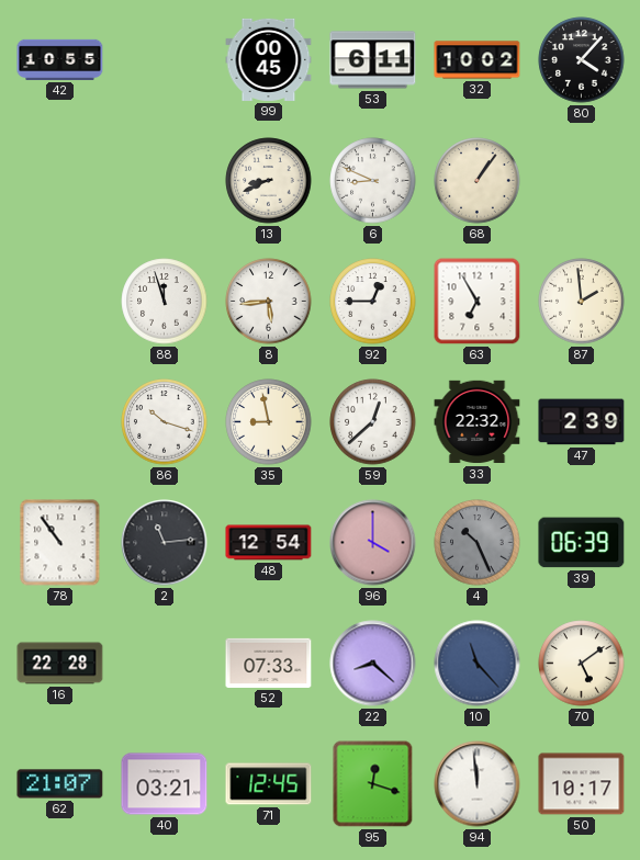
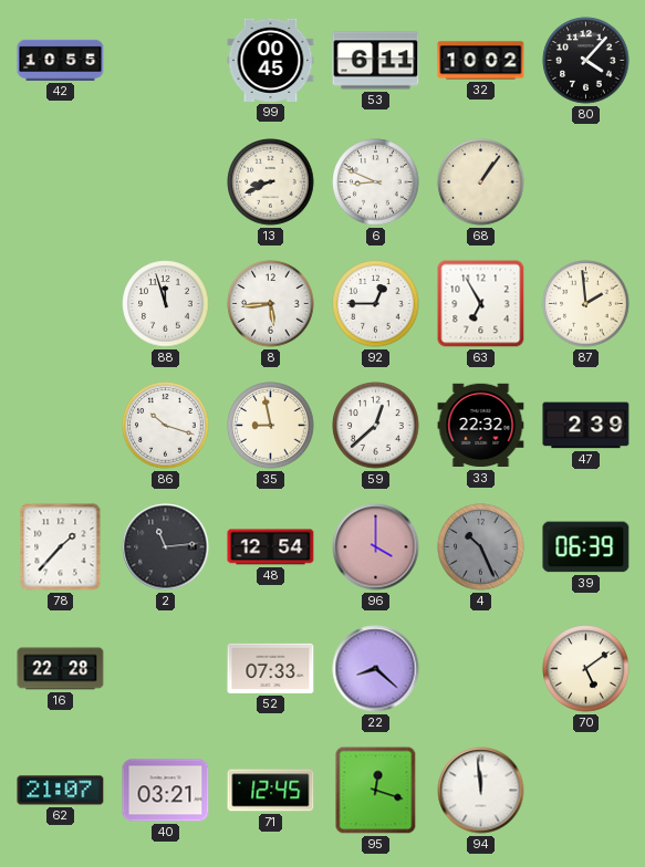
78: 10:54 -> 1:37 (61, 547)
10: 11:23 -> none (478, 664)
50: 10:17 -> none (582, 784)
